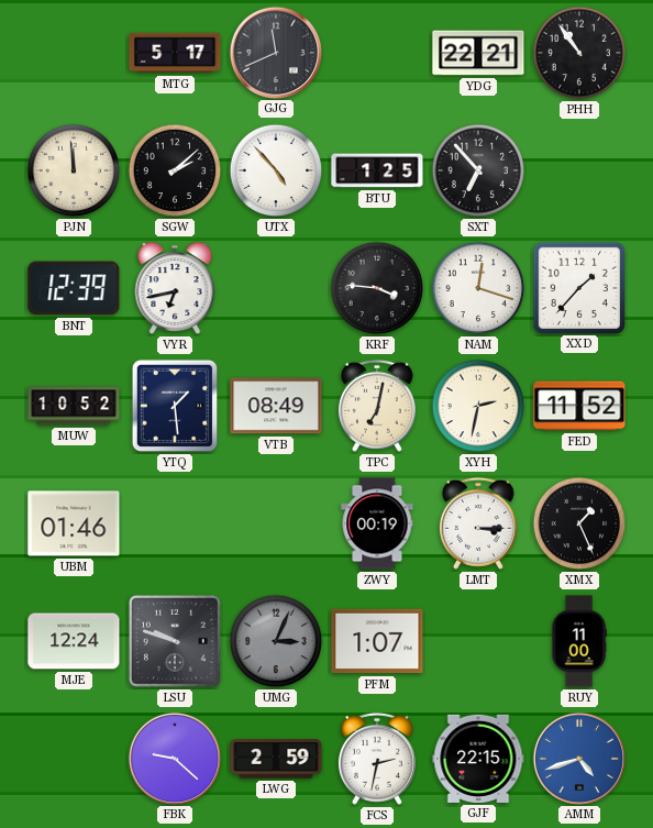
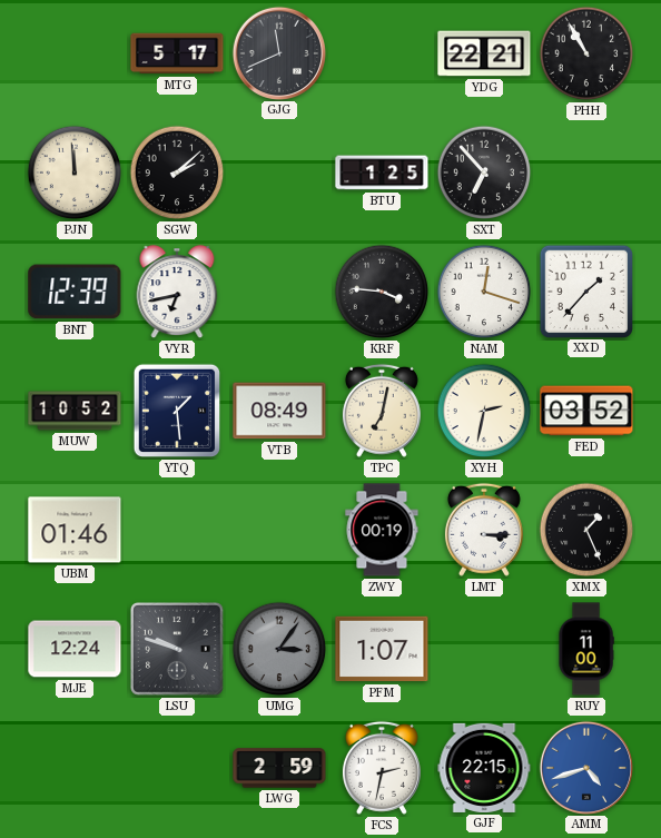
PHH: 10:54 -> 10:55 (586, 53)
UTX: 4:53 -> none (276, 170)
FED: 11:52 -> 03:52 (586, 411)
UMG: 3:04 -> 3:06 (279, 649)
FBK: 9:22 -> none (174, 758)
